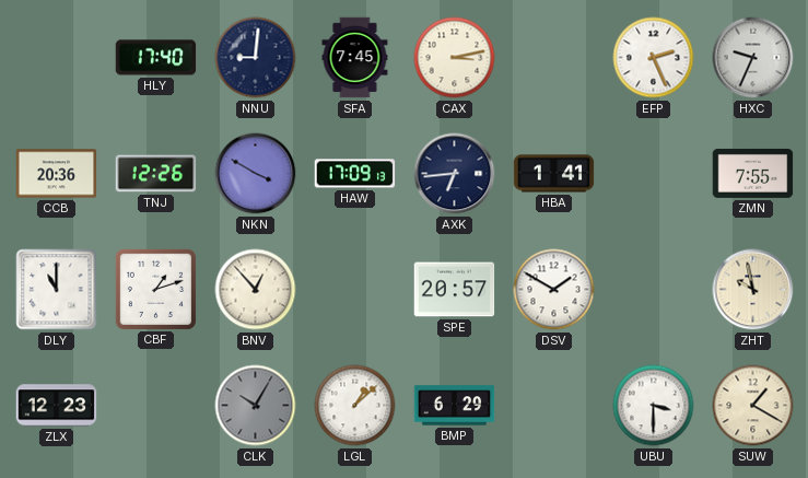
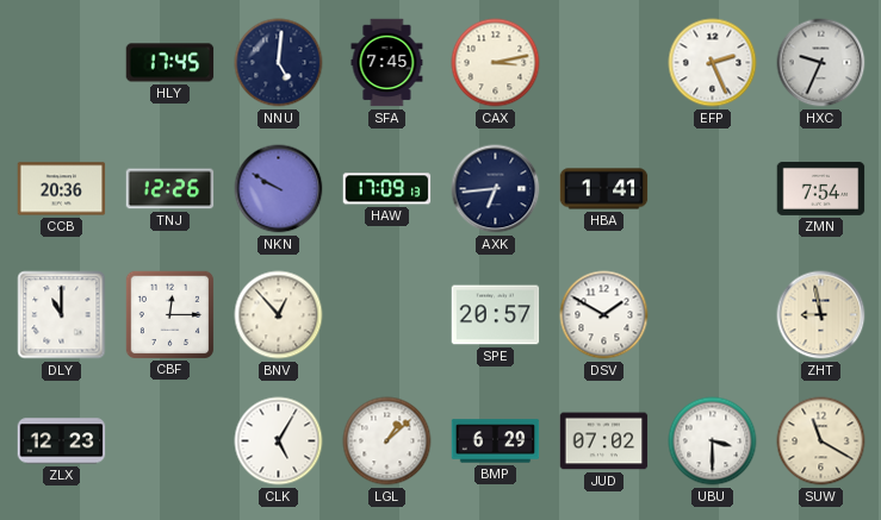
HLY: 17:40 -> 17:45 (170, 63)
NNU: 9:01 -> 5:01 (279, 63)
NKN: 3:50 -> 9:50 (279, 189)
ZMN: 7:55 -> 7:54 (821, 188)
CBF: 1:12 -> 12:15 (169, 314)
ZHT: 9:58 -> 8:58 (821, 315)
CLK: 10:05 -> 5:05 (279, 441)
CLK dial: grey -> white (279, 441)
JUD: none -> 07:02 (604, 441)
SUW: 1:20 -> 11:20 (821, 441)
